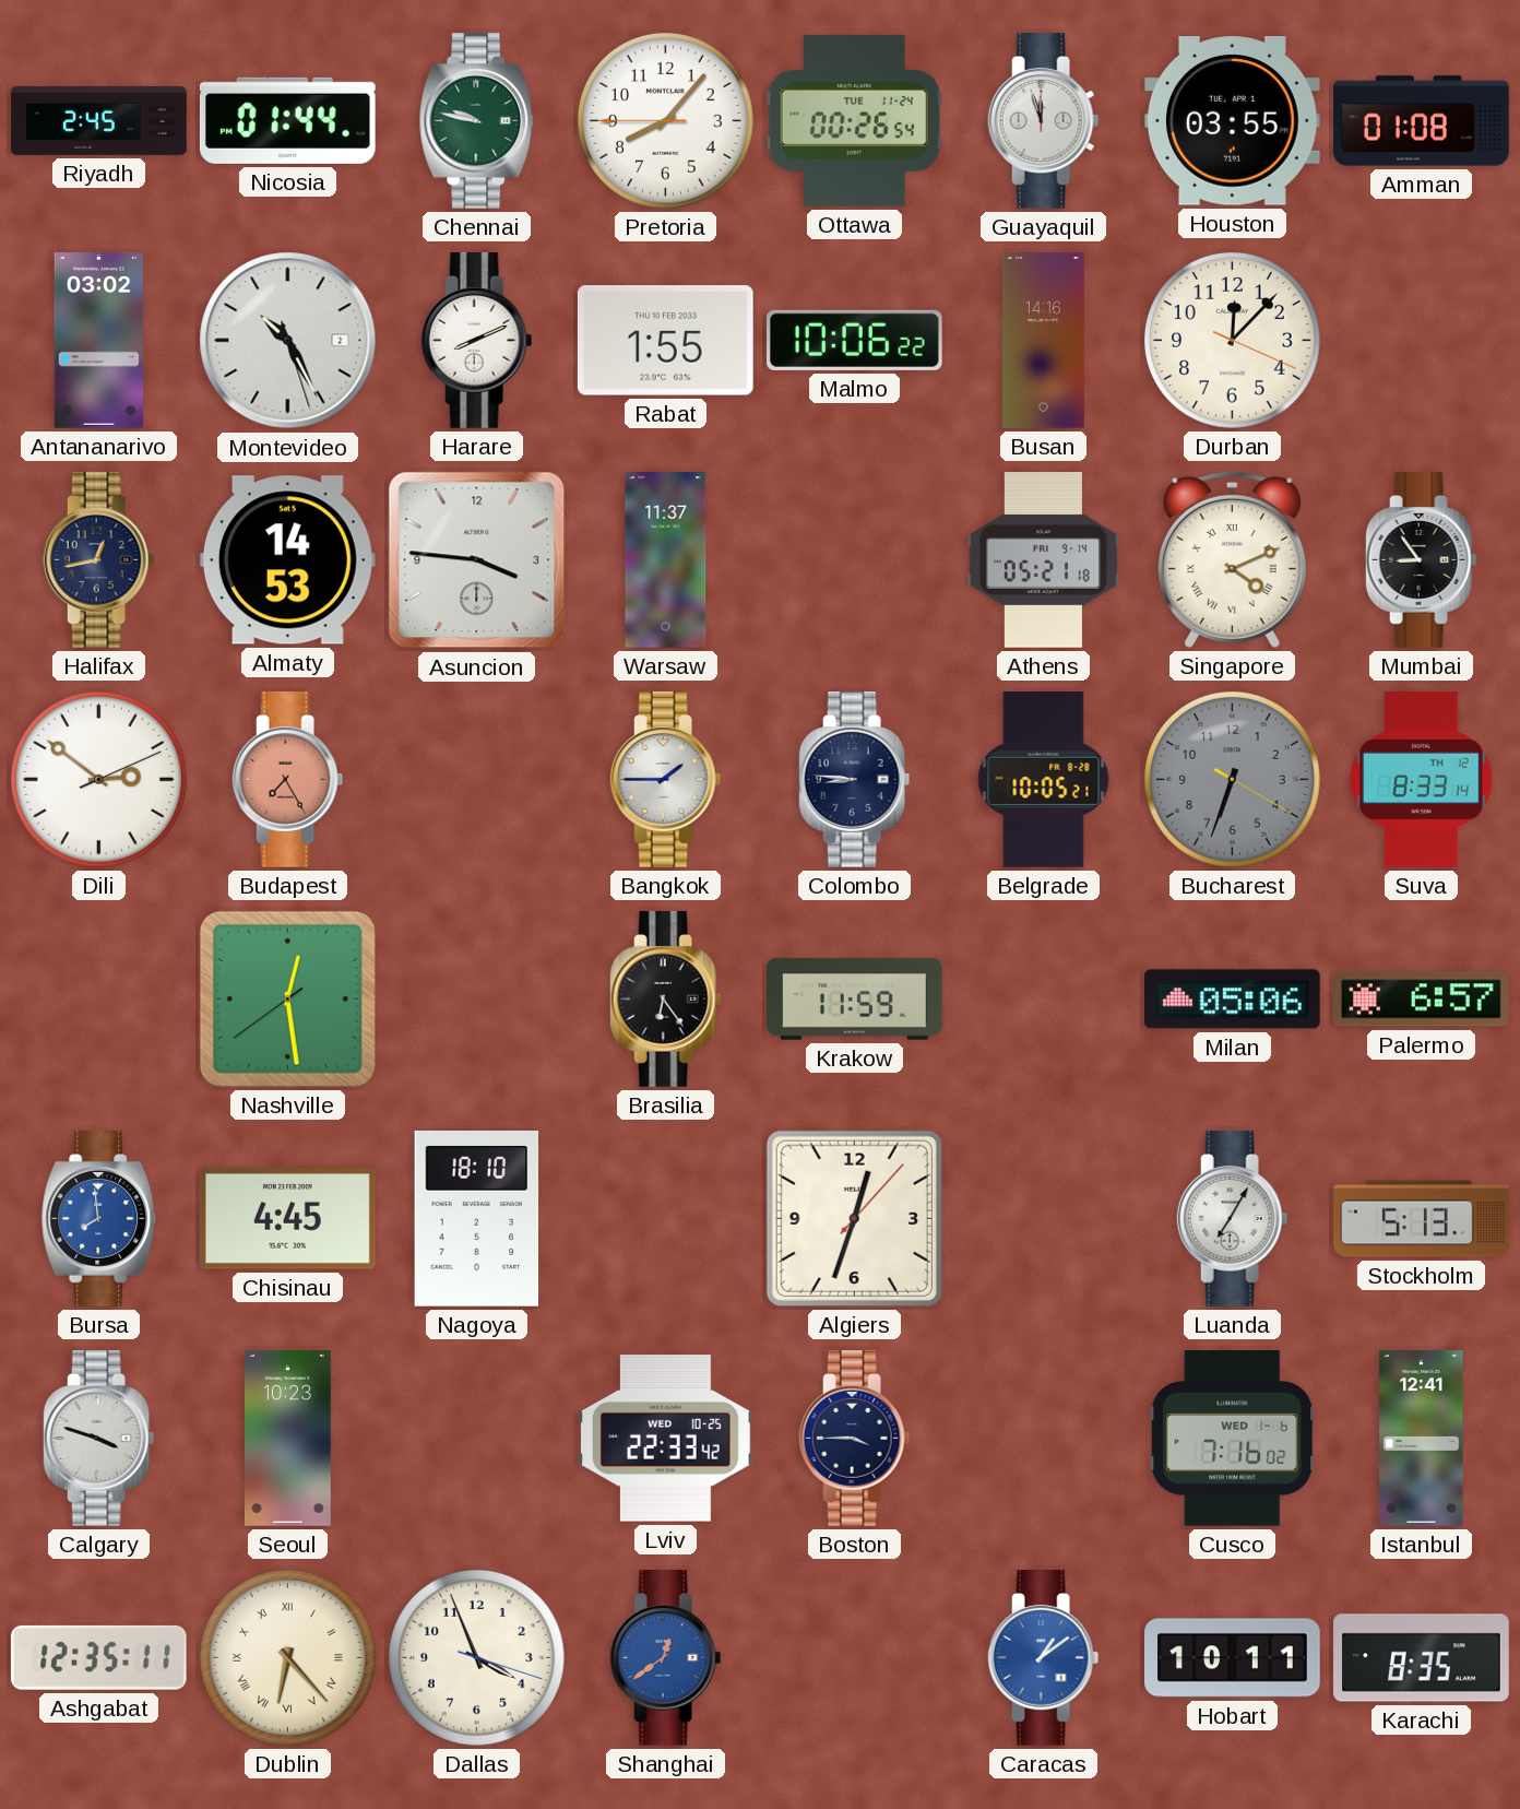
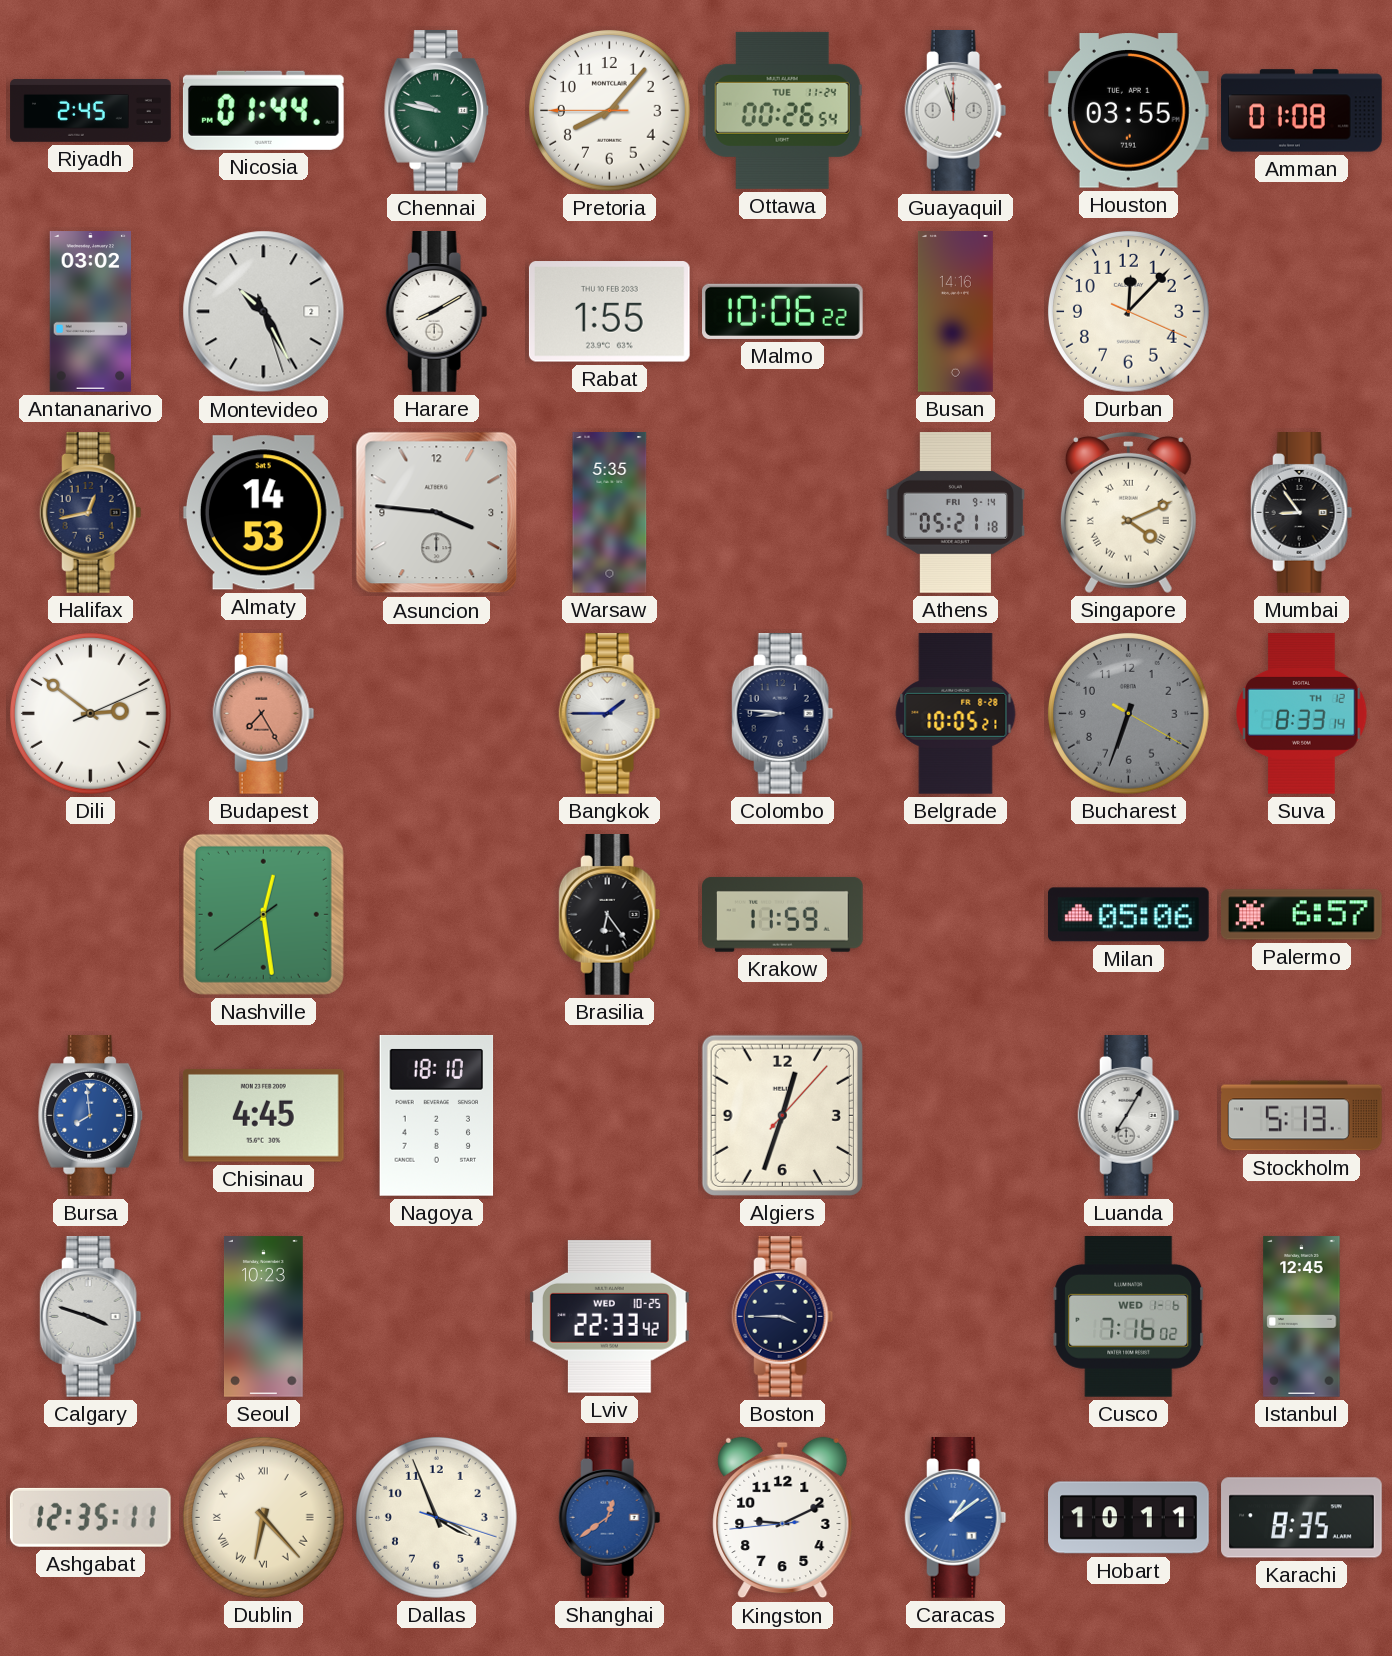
Harare: 8:11 -> 8:10 (437, 312)
Warsaw: 11:37 -> 5:35 (610, 513)
Istanbul: 12:41 -> 12:45 (1302, 1317)
Kingston: none -> 9:10 (783, 1518)
